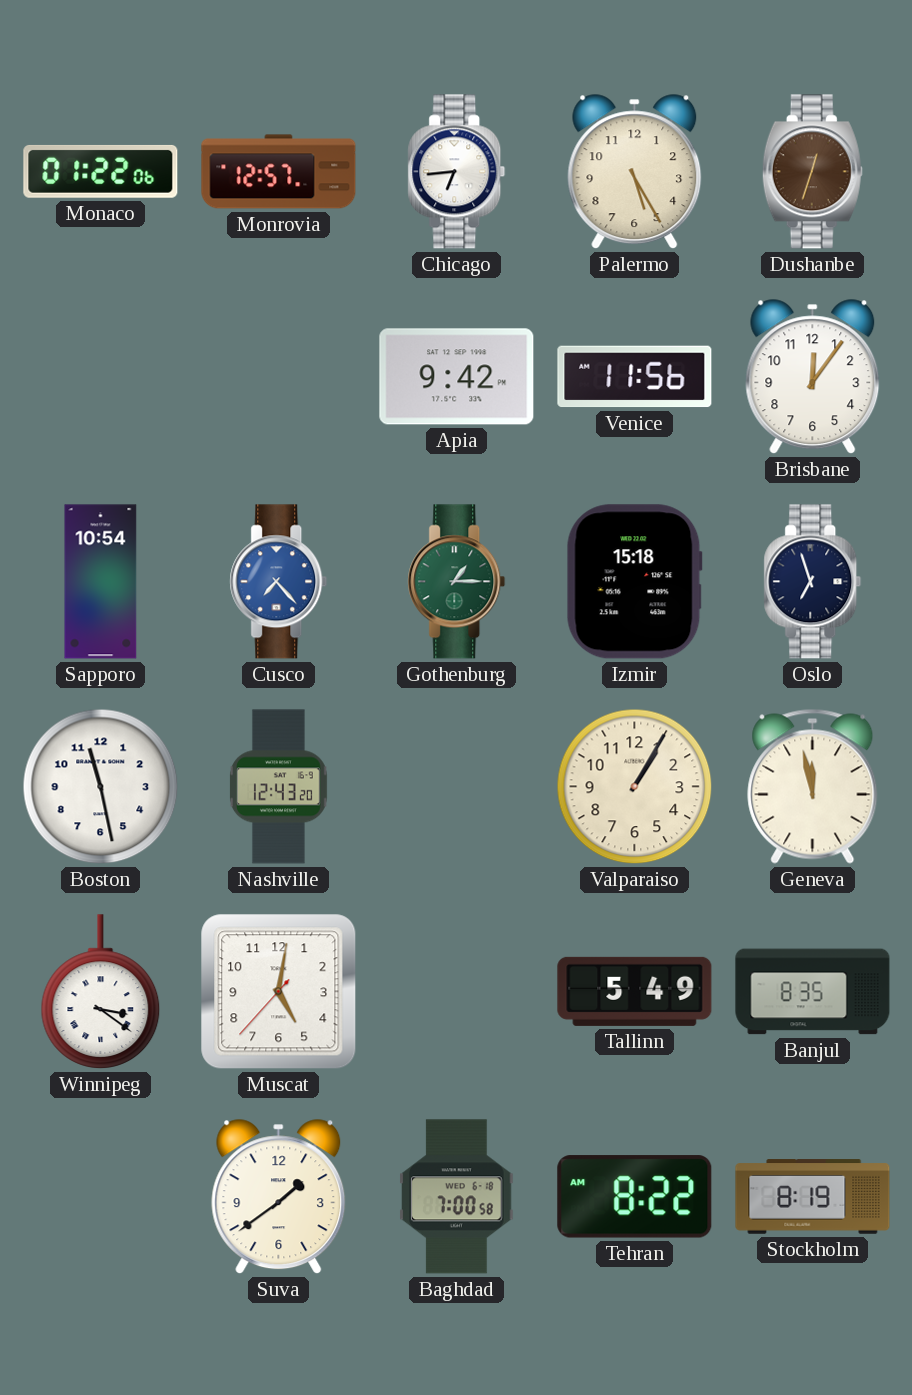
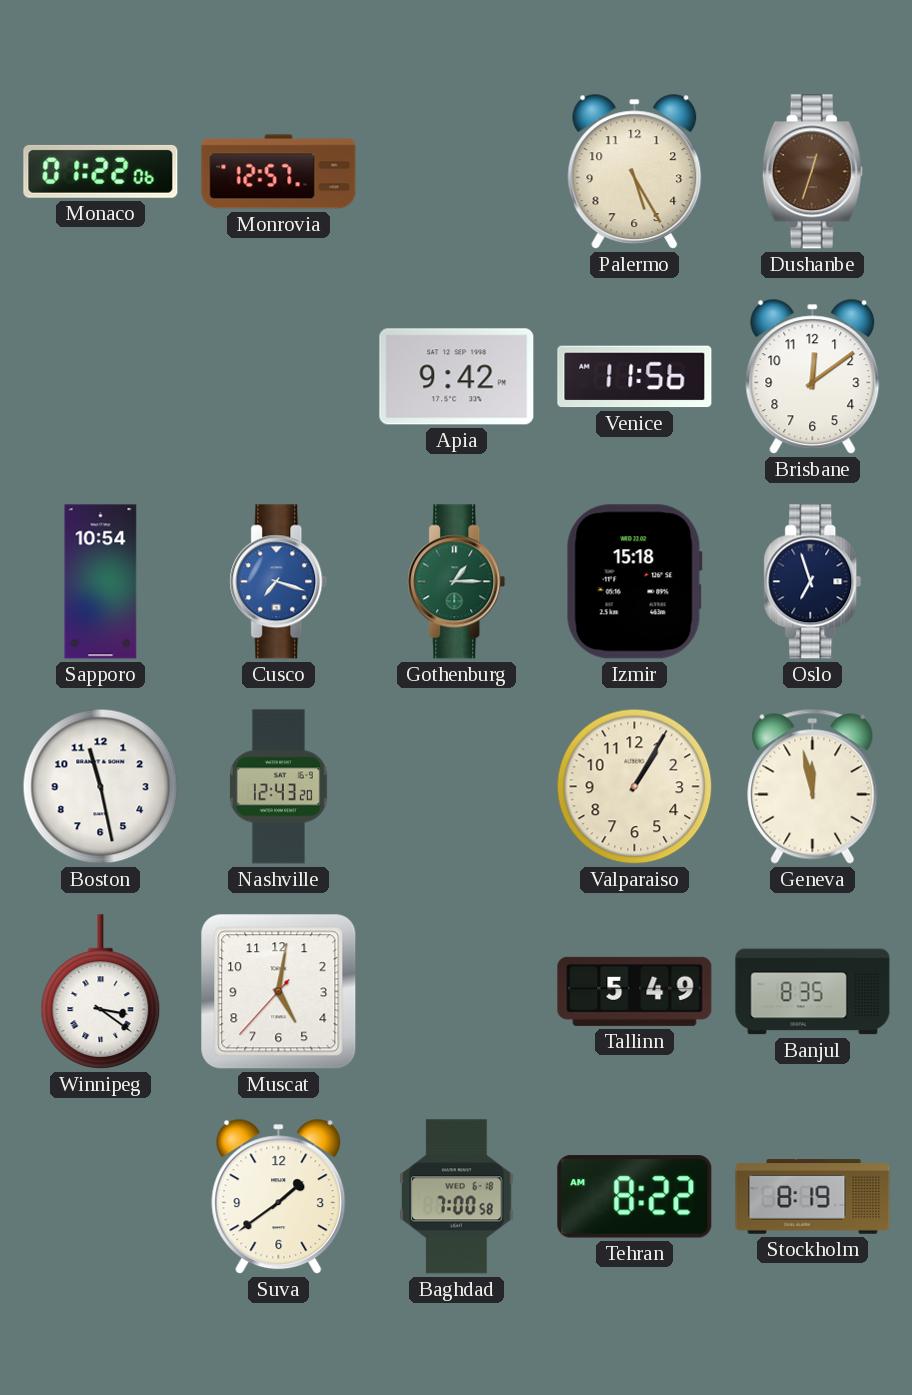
Chicago: 6:44 -> none (457, 172)
Brisbane: 12:06 -> 12:09 (813, 377)
Cusco: 7:23 -> 7:18 (279, 582)
